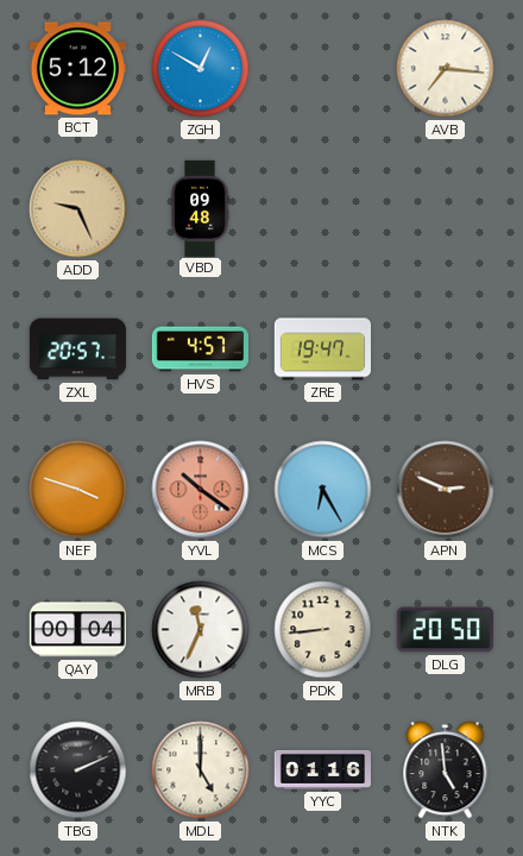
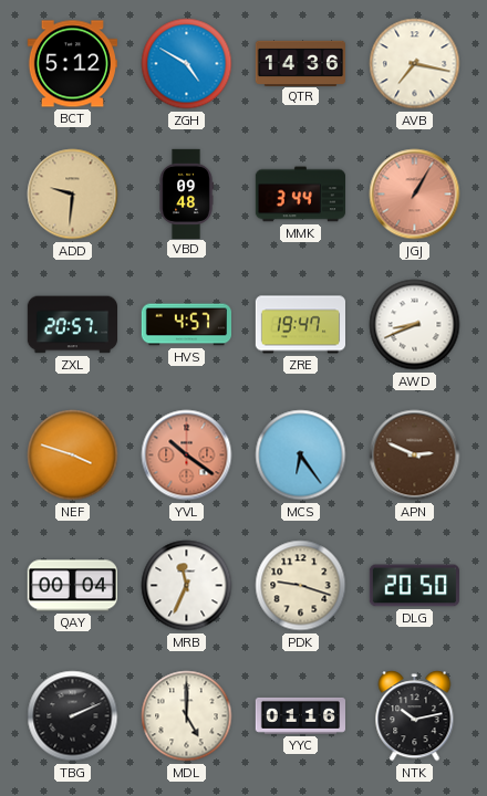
ZGH: 12:50 -> 4:50 (187, 64)
QTR: none -> 14:36 (300, 63)
AVB: 7:16 -> 7:17 (415, 64)
ADD: 9:26 -> 9:31 (73, 195)
MMK: none -> 3:44 (300, 195)
JGJ: none -> 1:05 (415, 195)
AWD: none -> 8:41 (415, 325)
MCS: 6:25 -> 6:24 (301, 455)
PDK: 8:44 -> 9:18 (301, 586)
NTK: 4:59 -> 10:13 (415, 716)
